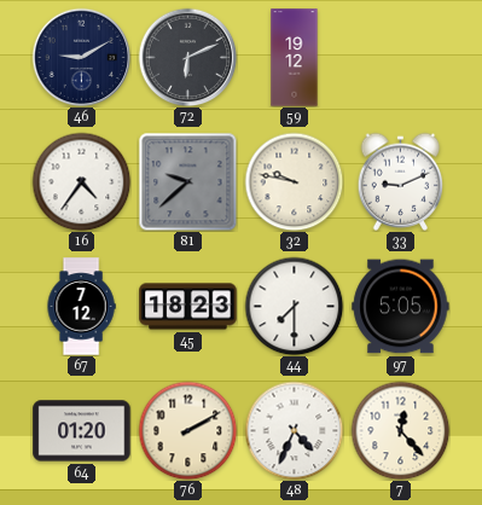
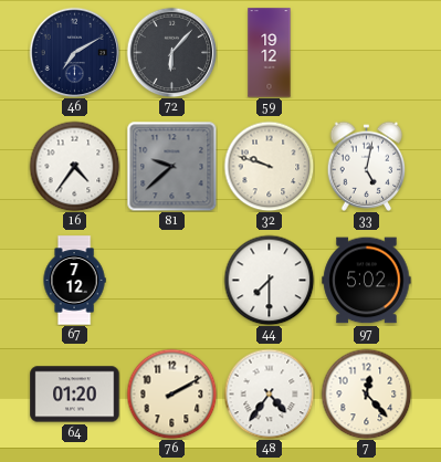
46: 9:10 -> 7:10 (74, 52)
72: 6:11 -> 6:07 (171, 52)
32: 9:47 -> 9:48 (269, 166)
33: 9:11 -> 5:02 (367, 166)
45: 18:23 -> none (188, 307)
97: 5:05 -> 5:02 (367, 281)
48: 4:34 -> 4:36 (269, 393)
